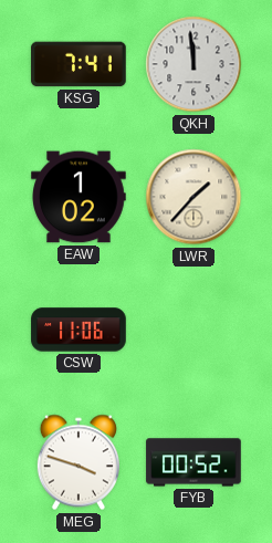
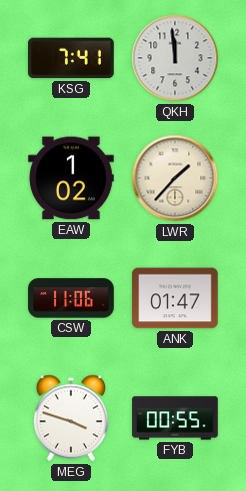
ANK: none -> 01:47 (175, 298)
FYB: 00:52 -> 00:55 (175, 418)
